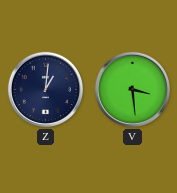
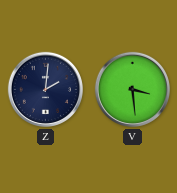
Z: 1:01 -> 2:01 (45, 89)
